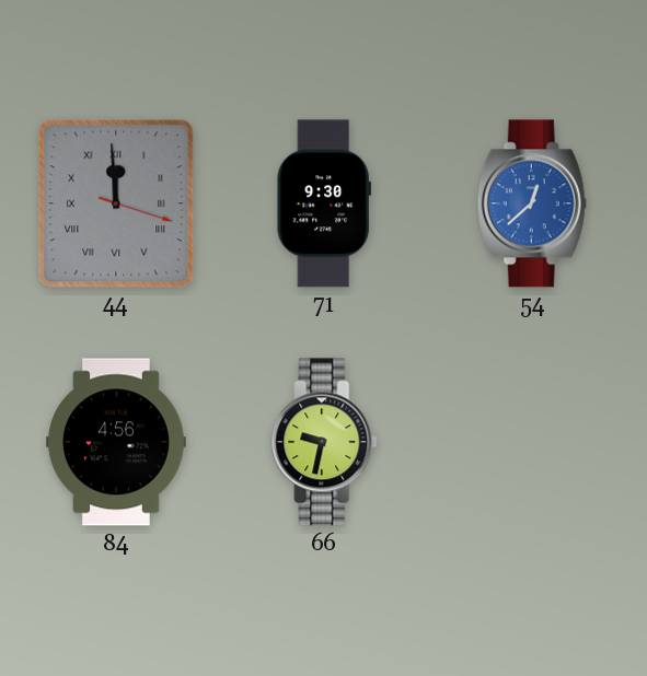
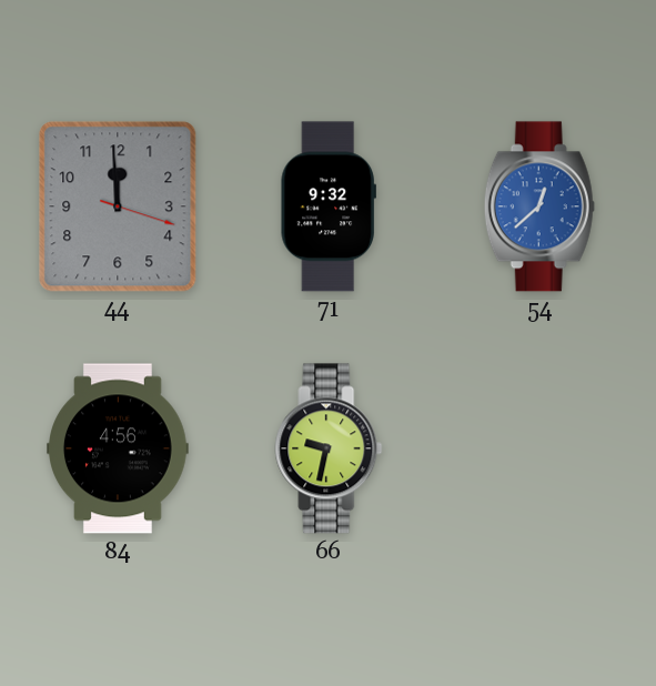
44 numerals: Roman -> Arabic (118, 206)
71: 9:30 -> 9:32 (329, 206)
